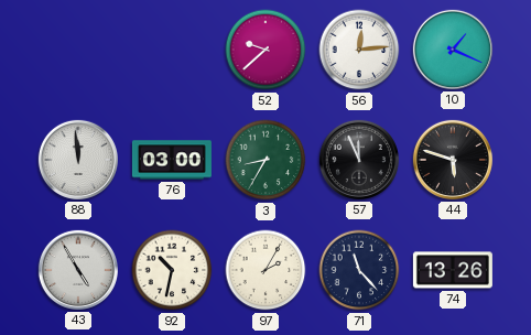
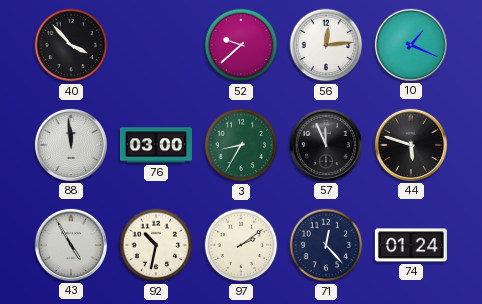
40: none -> 3:53 (71, 45)
97: 2:05 -> 2:09 (241, 245)
71: 11:23 -> 12:23 (326, 245)
74: 13:26 -> 01:24 (411, 245)
